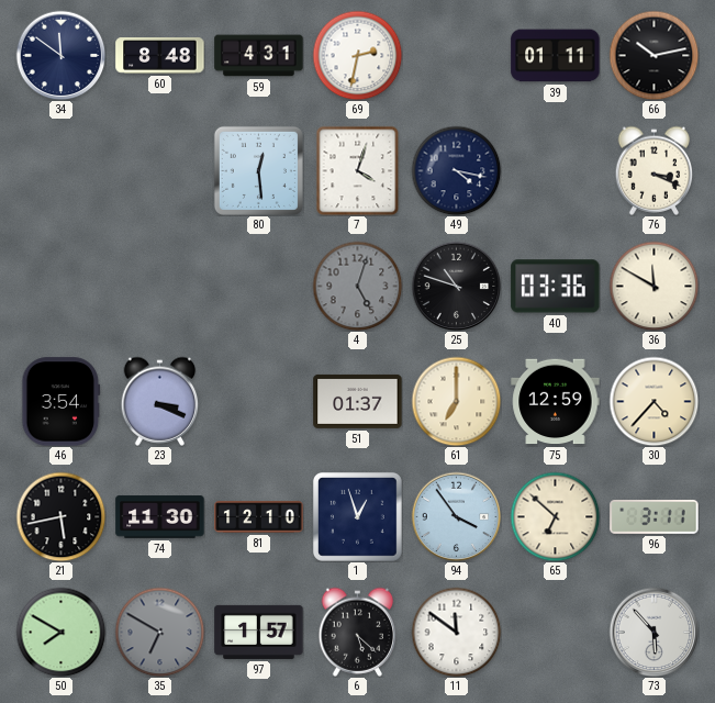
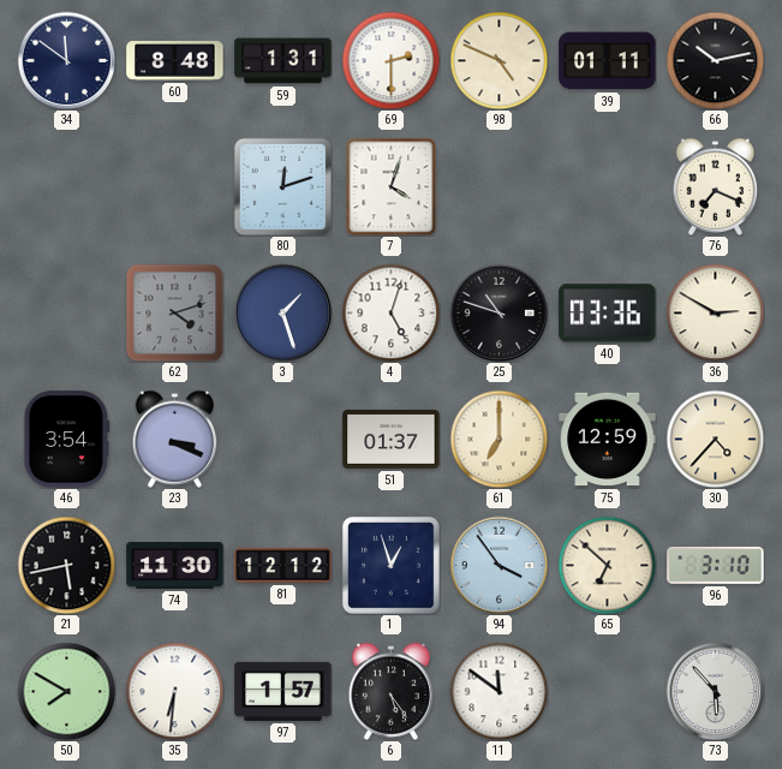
59: 4:31 -> 1:31 (283, 61)
69: 2:32 -> 2:30 (390, 60)
98: none -> 4:49 (499, 60)
80: 12:29 -> 12:12 (282, 186)
49: 4:17 -> none (456, 170)
76: 3:19 -> 7:19 (716, 186)
62: none -> 4:12 (174, 312)
3: none -> 1:27 (282, 312)
4 dial: grey -> white (390, 312)
36: 11:50 -> 2:50 (715, 312)
81: 12:10 -> 12:12 (283, 566)
96: 3:11 -> 3:10 (716, 566)
35: 6:50 -> 6:31 (174, 691)
35 dial: grey -> white (174, 691)
6: 5:22 -> 5:24 (392, 691)
